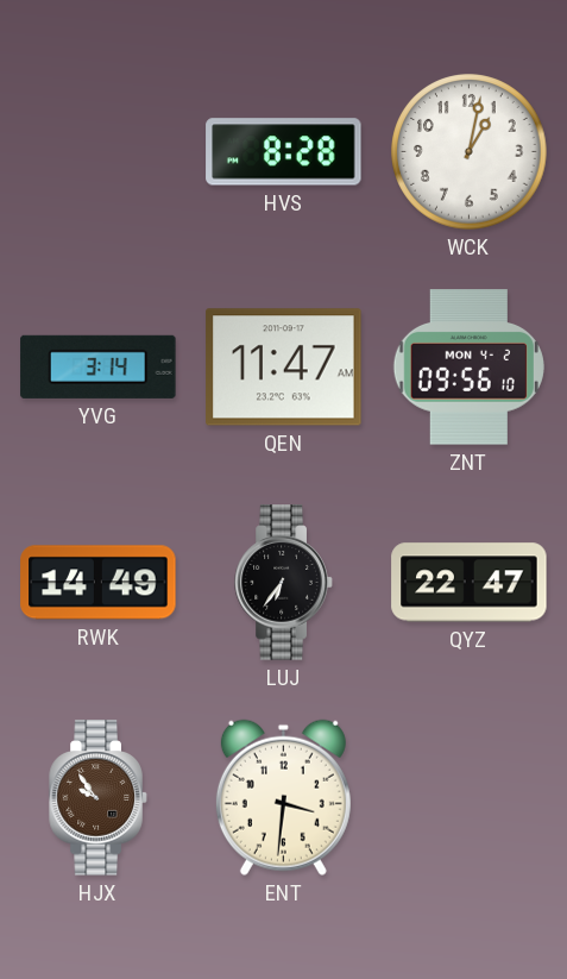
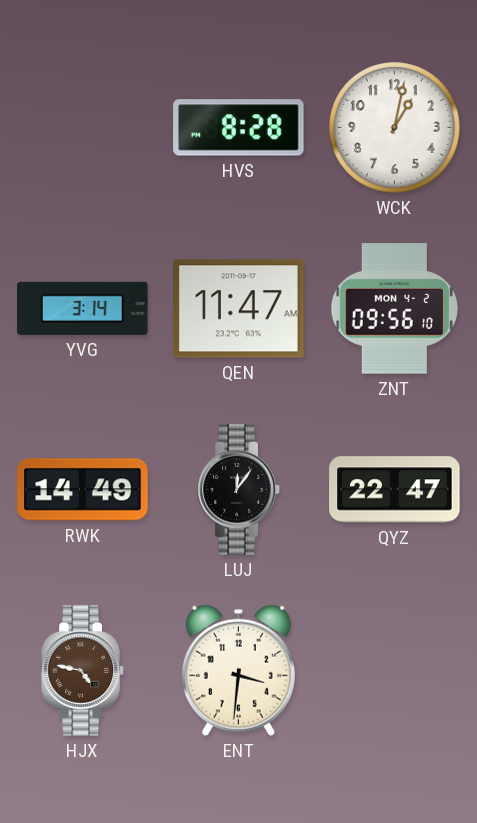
LUJ: 6:36 -> 12:06 (239, 490)
HJX: 9:54 -> 4:47 (83, 671)
